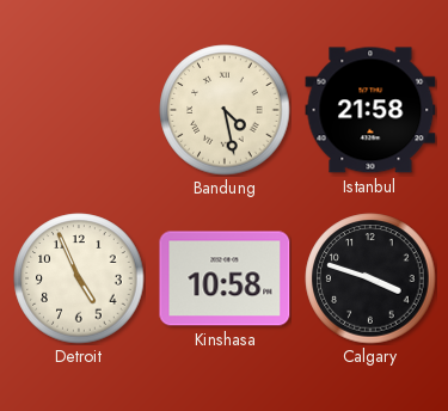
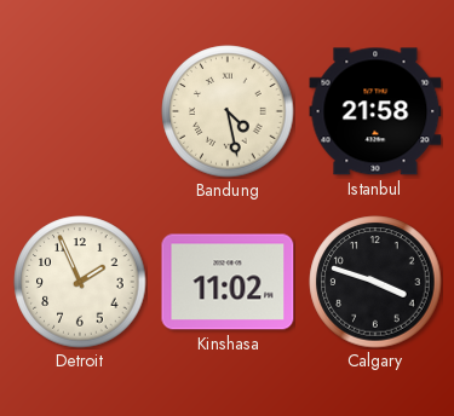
Detroit: 4:56 -> 1:56 (80, 282)
Kinshasa: 10:58 -> 11:02 (228, 282)
